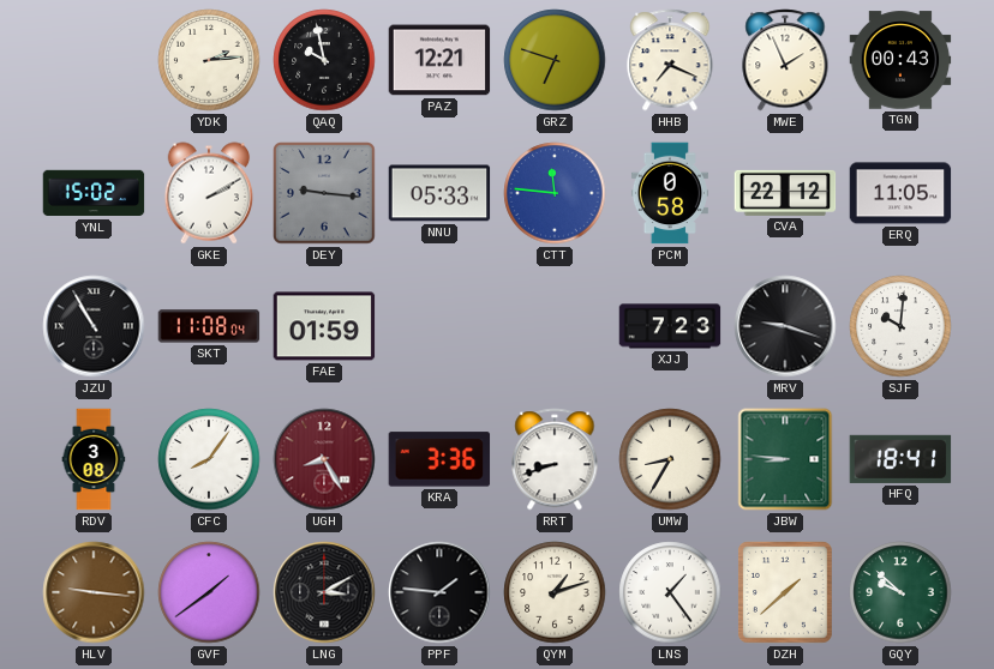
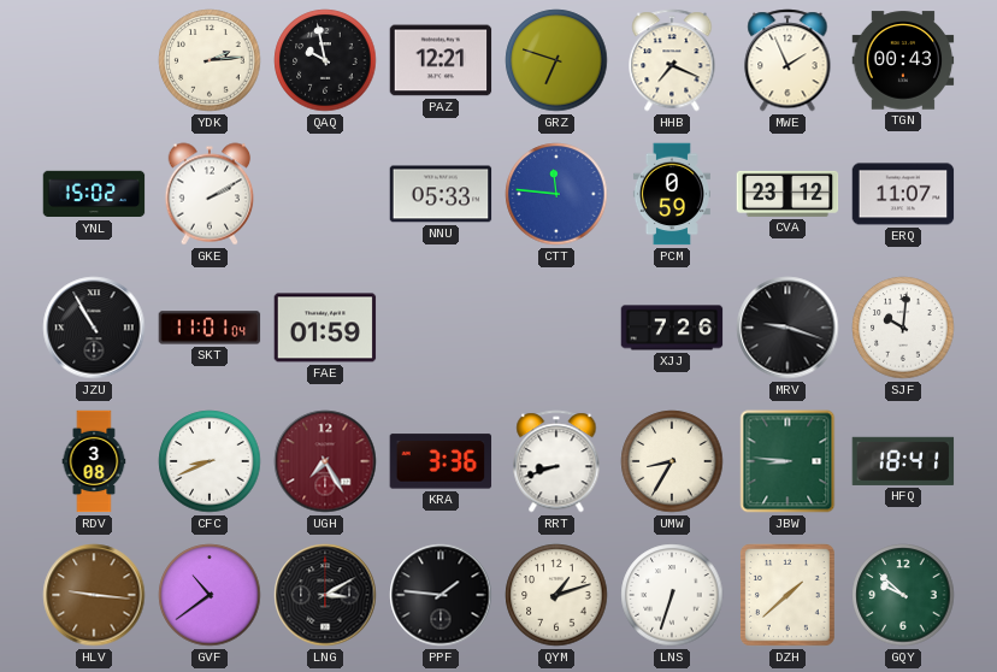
DEY: 9:16 -> none (324, 193)
PCM: 0:58 -> 0:59 (672, 194)
CVA: 22:12 -> 23:12 (787, 194)
ERQ: 11:05 -> 11:07 (903, 194)
SKT: 11:08 -> 11:01 (210, 328)
XJJ: 7:23 -> 7:26 (672, 328)
CFC: 8:06 -> 8:41 (210, 461)
UGH: 8:25 -> 7:25 (325, 461)
GVF: 1:39 -> 10:39 (210, 595)
LNS: 1:24 -> 6:33 (672, 595)
